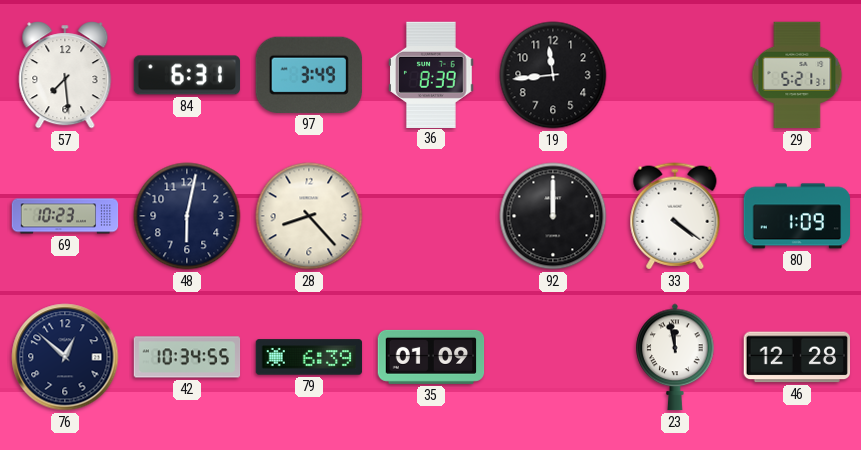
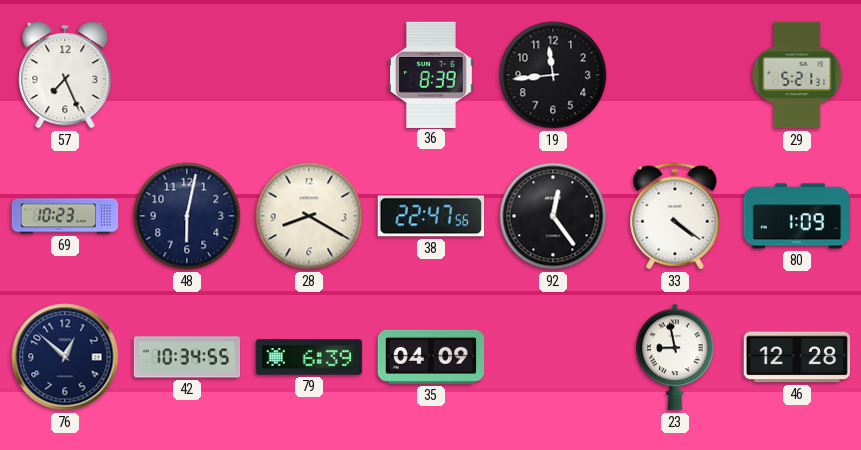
57: 7:29 -> 7:26 (65, 75)
84: 6:31 -> none (186, 75)
97: 3:49 -> none (309, 75)
28: 8:23 -> 8:20 (309, 216)
38: none -> 22:47 (430, 216)
92: 12:00 -> 12:24 (553, 216)
35: 01:09 -> 04:09 (431, 357)
23: 11:58 -> 8:58 (675, 357)
